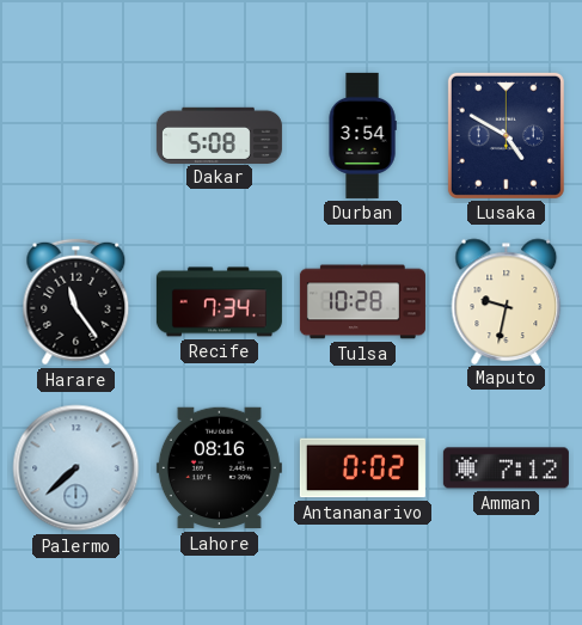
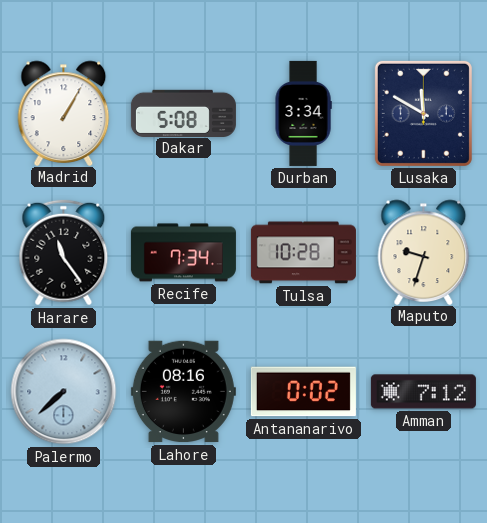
Madrid: none -> 1:05 (64, 113)
Durban: 3:54 -> 3:34 (303, 113)
Lusaka: 4:50 -> 11:50 (423, 113)
Maputo: 9:32 -> 9:33 (424, 252)
